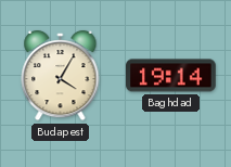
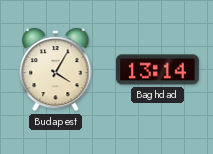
Baghdad: 19:14 -> 13:14 (158, 70)
